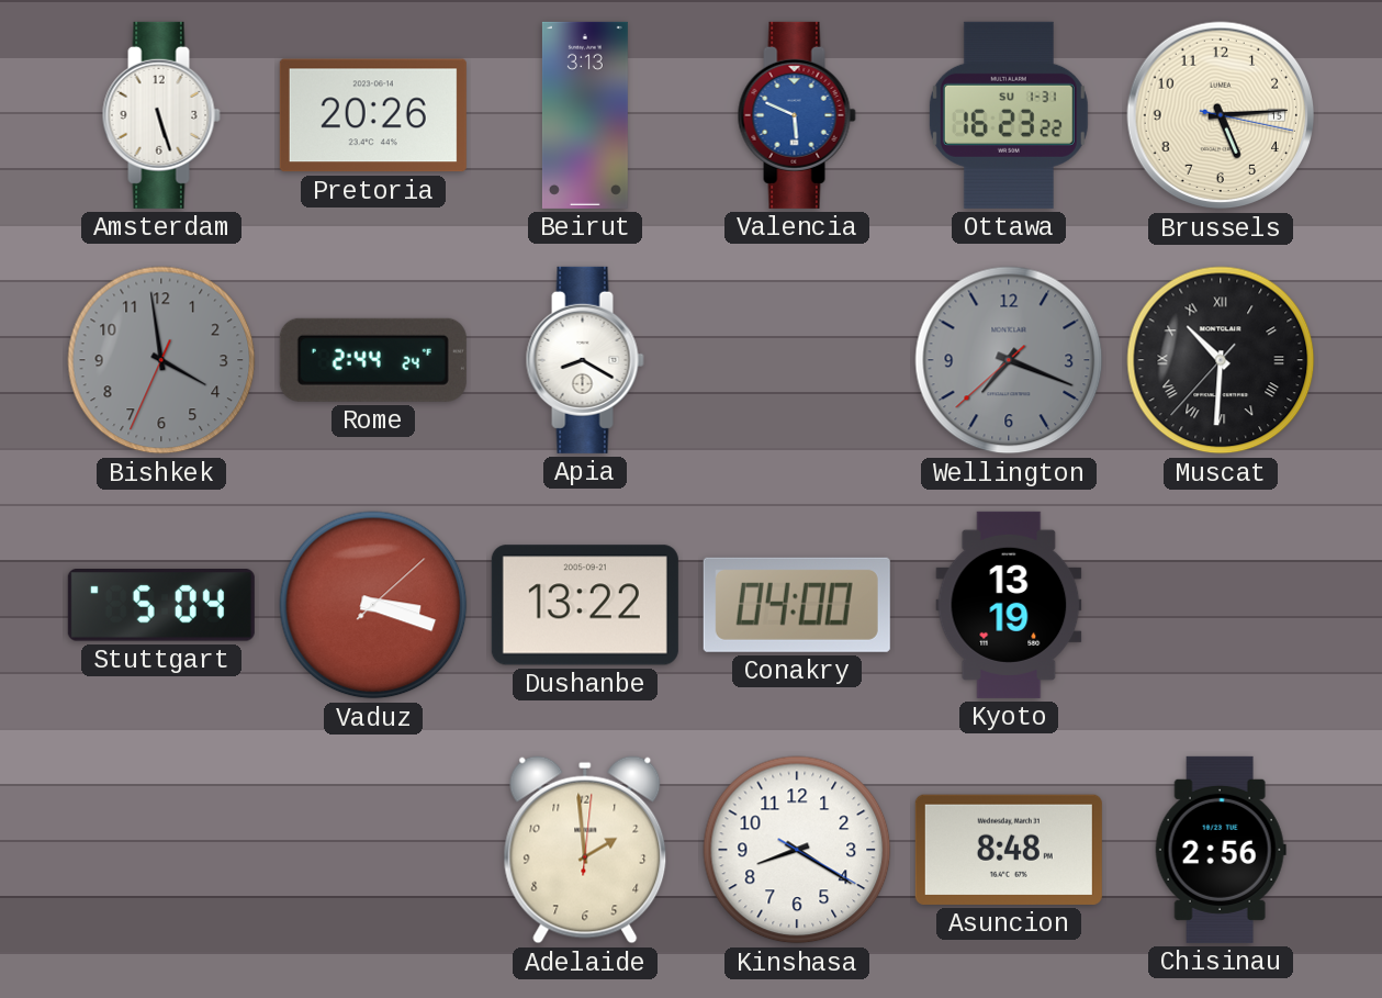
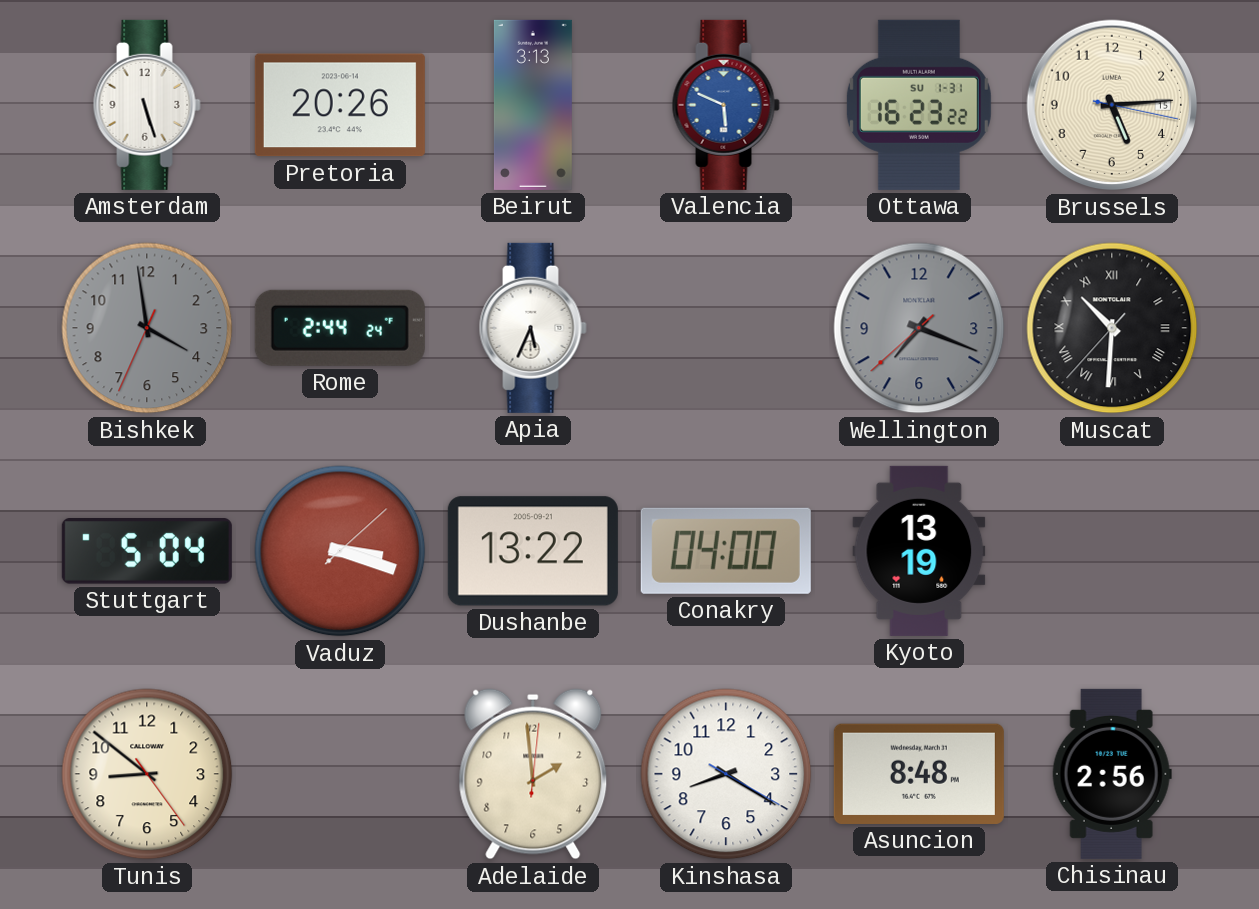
Apia: 8:20 -> 5:34 (533, 328)
Tunis: none -> 8:51 (147, 774)
